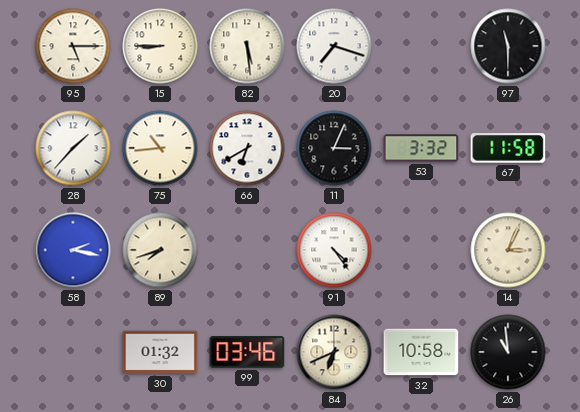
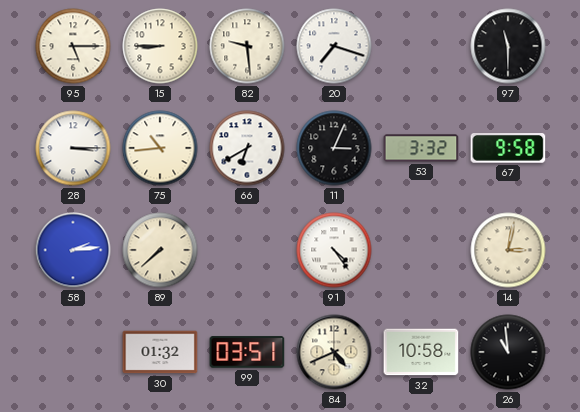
82: 5:29 -> 9:29 (247, 46)
28: 1:37 -> 3:15 (73, 148)
67: 11:58 -> 9:58 (508, 148)
58: 2:17 -> 2:14 (73, 250)
89: 7:42 -> 7:38 (160, 250)
14: 3:04 -> 3:02 (508, 250)
99: 03:46 -> 03:51 (247, 352)
84: 6:41 -> 4:41 (334, 352)
